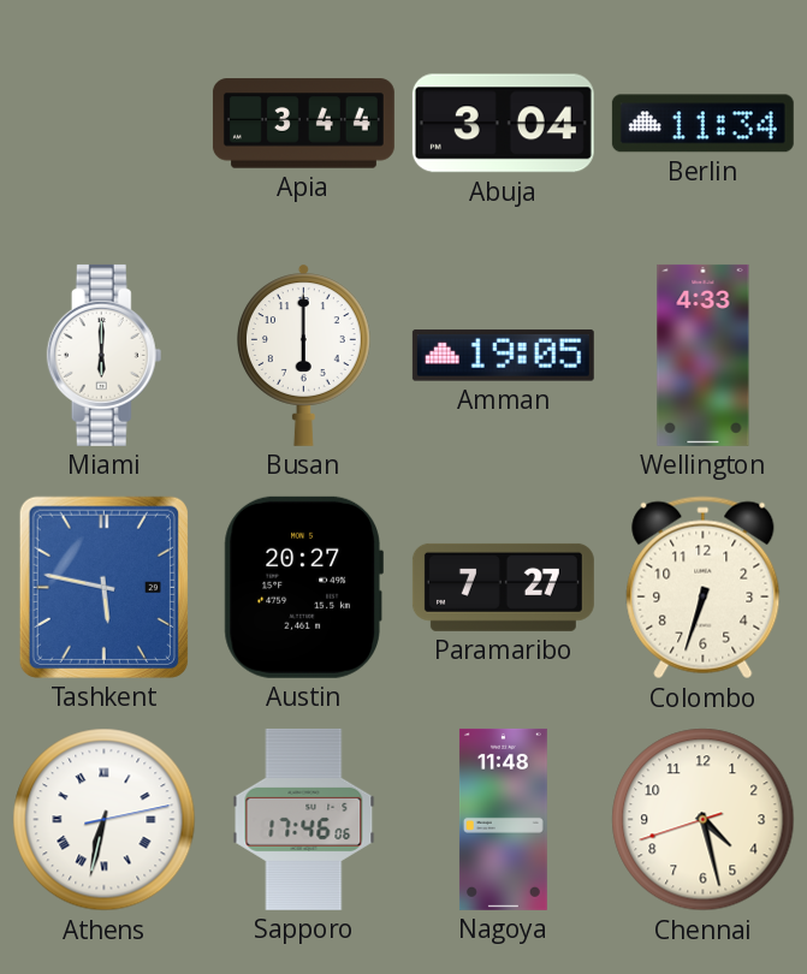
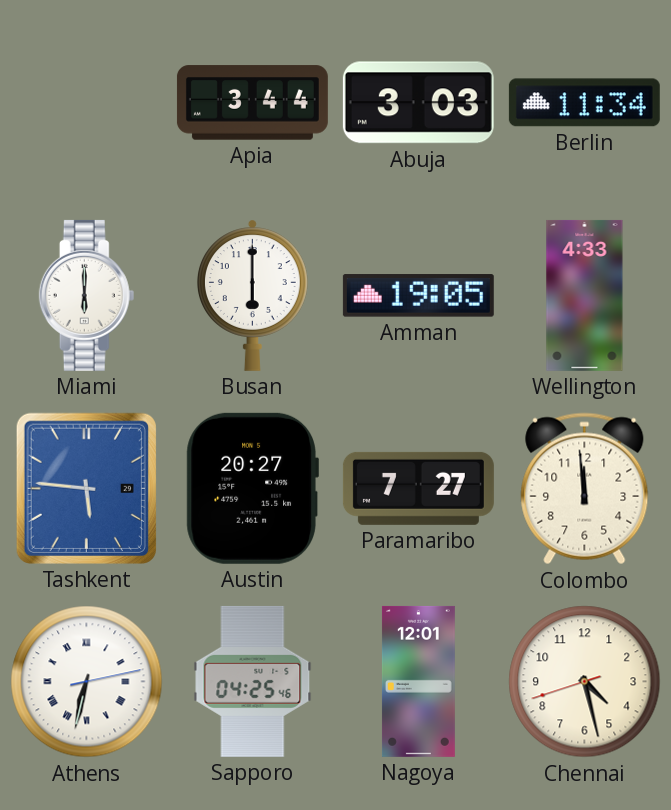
Abuja: 3:04 -> 3:03 (418, 103)
Tashkent: 5:47 -> 5:46 (86, 488)
Colombo: 6:33 -> 11:59 (585, 489)
Sapporo: 17:46 -> 04:25 (253, 681)
Nagoya: 11:48 -> 12:01 (418, 681)
